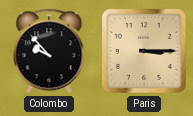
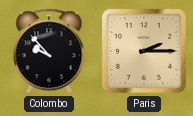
Paris: 3:15 -> 2:15 (144, 51)
